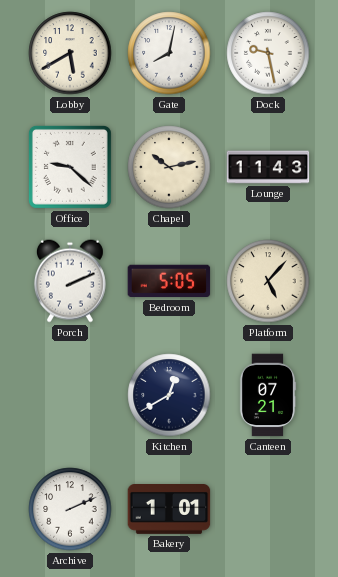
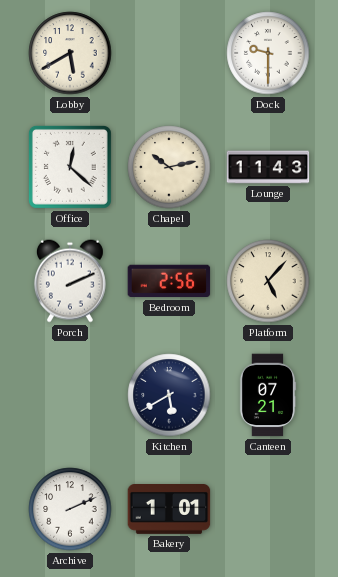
Gate: 8:02 -> none (169, 53)
Dock: 9:28 -> 9:30 (268, 53)
Office: 9:22 -> 12:22 (70, 167)
Bedroom: 5:05 -> 2:56 (169, 281)
Kitchen: 12:40 -> 5:40 (169, 395)
